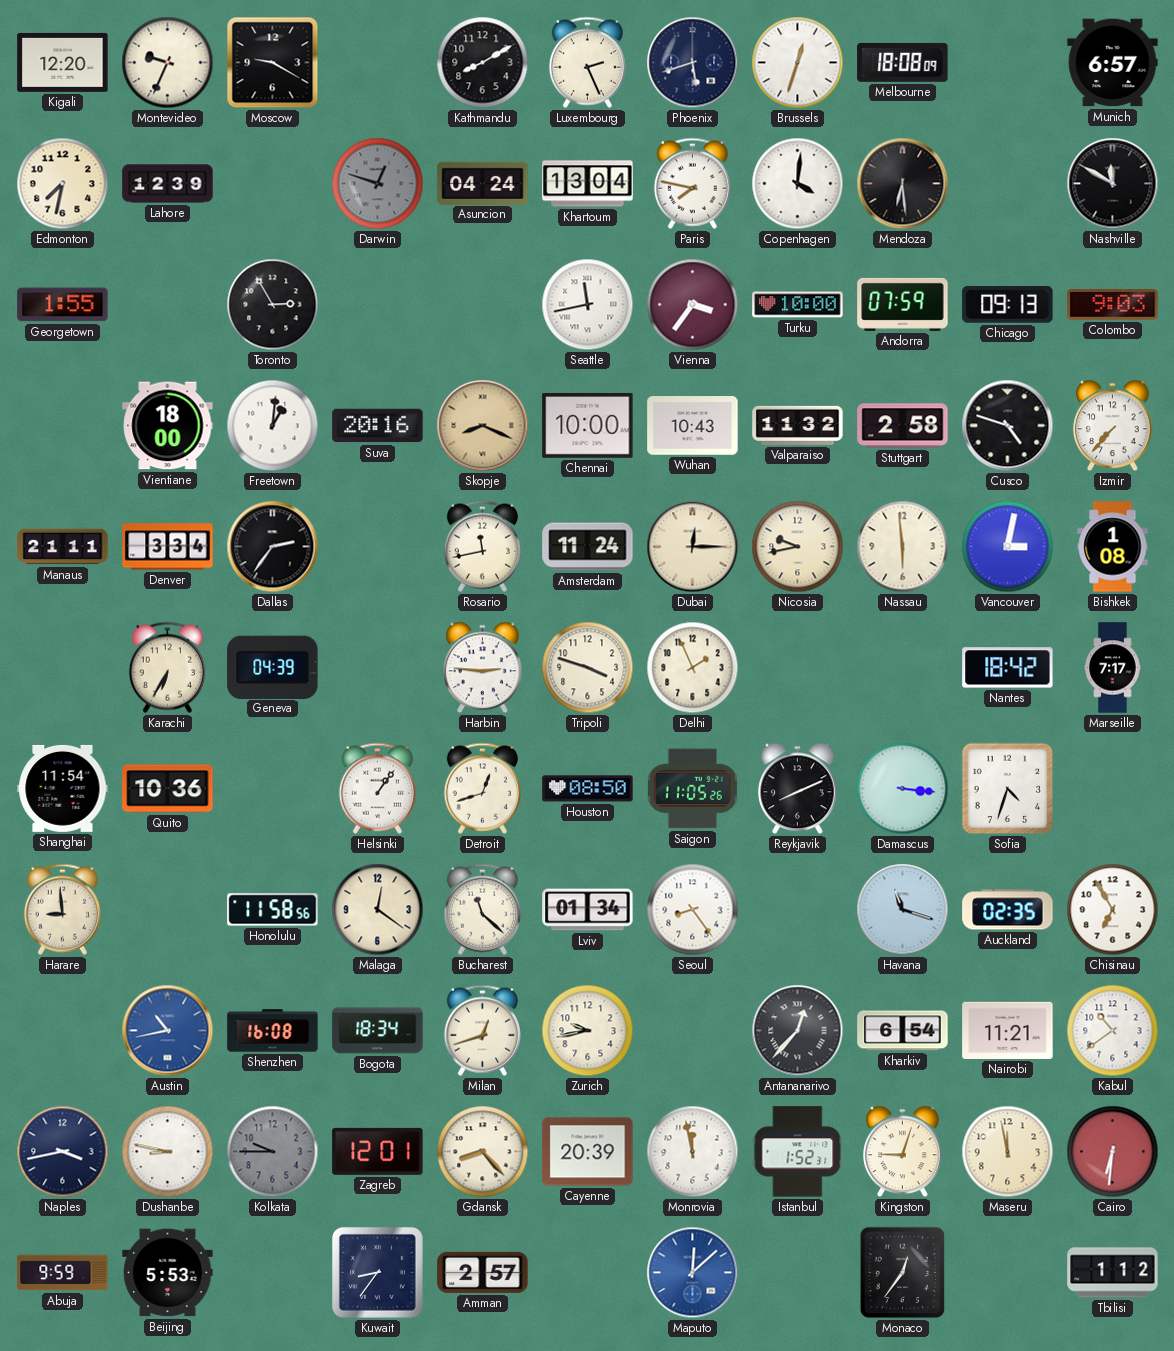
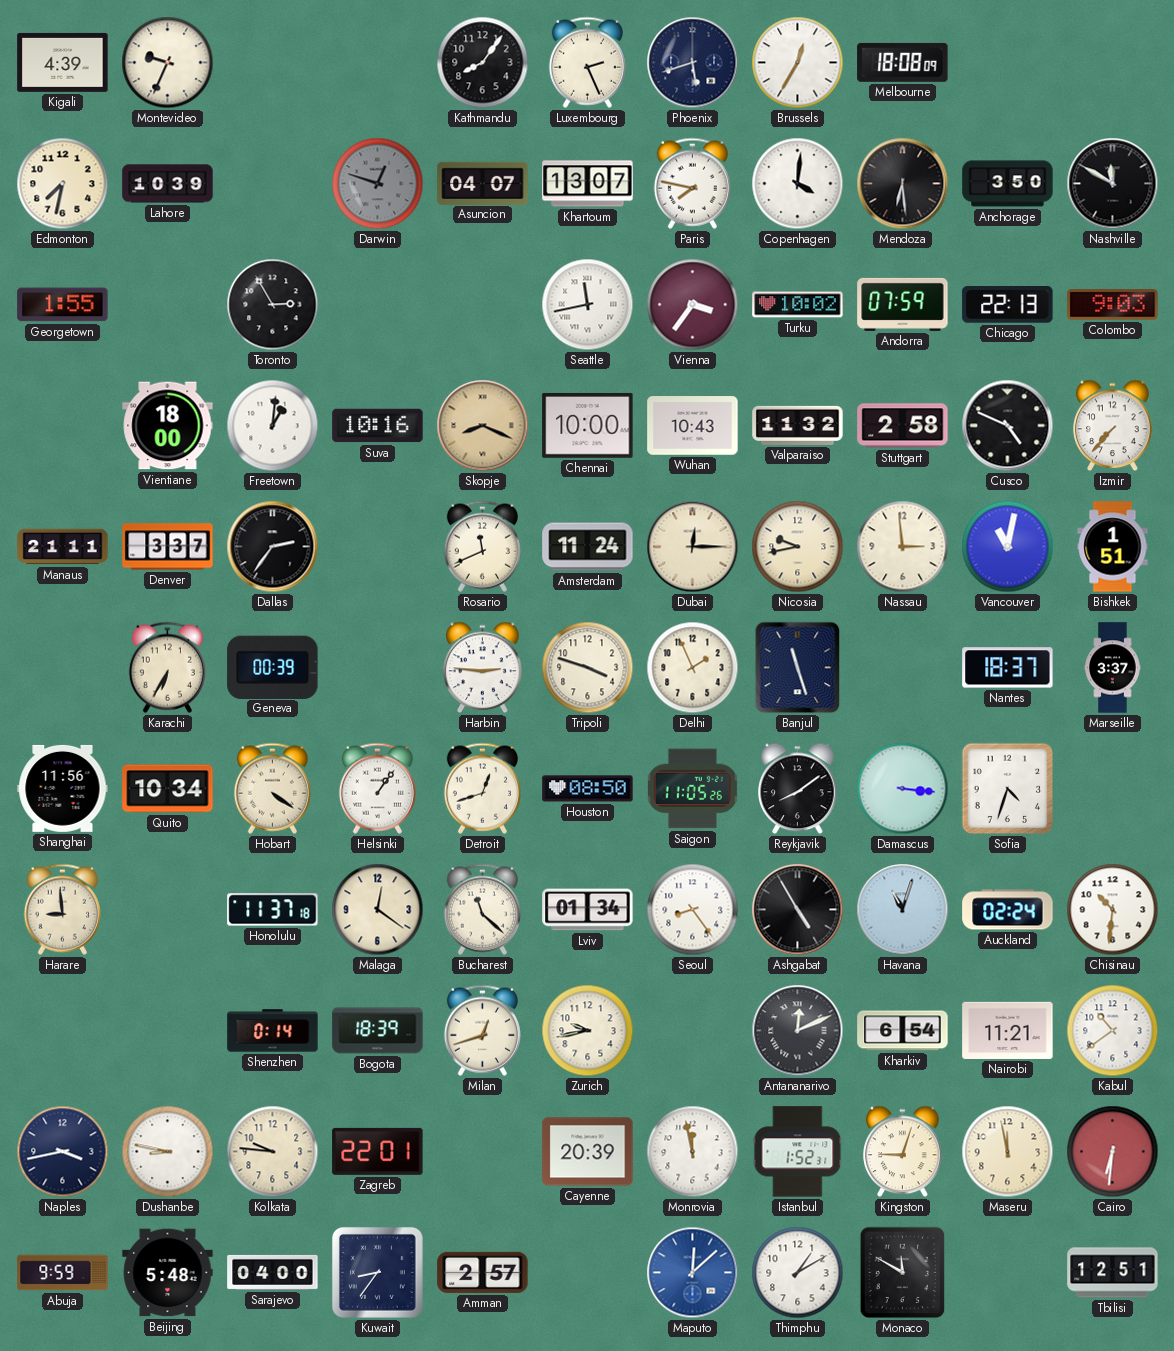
Kigali: 12:20 -> 4:39 (63, 62)
Moscow: 9:20 -> none (273, 63)
Kathmandu: 8:10 -> 8:06 (483, 63)
Brussels: 12:33 -> 12:35 (798, 63)
Munich: 6:57 -> none (1113, 63)
Lahore: 12:39 -> 10:39 (168, 184)
Asuncion: 04:24 -> 04:07 (483, 183)
Khartoum: 13:04 -> 13:07 (588, 184)
Anchorage: none -> 3:50 (1008, 184)
Turku: 10:00 -> 10:02 (798, 305)
Chicago: 09:13 -> 22:13 (1008, 305)
Suva: 20:16 -> 10:16 (378, 426)
Cusco: 4:48 -> 4:49 (1008, 426)
Denver: 3:34 -> 3:37 (168, 547)
Rosario: 11:43 -> 11:41 (482, 546)
Nassau: 5:59 -> 2:59 (903, 547)
Vancouver: 3:02 -> 11:02 (1008, 547)
Bishkek: 1:08 -> 1:51 (1113, 547)
Geneva: 04:39 -> 00:39 (273, 667)
Banjul: none -> 11:27 (798, 668)
Nantes: 18:42 -> 18:37 (1008, 668)
Marseille: 7:17 -> 3:37 (1113, 668)
Shanghai: 11:54 -> 11:56 (63, 788)
Quito: 10:36 -> 10:34 (168, 789)
Hobart: none -> 4:21 (272, 788)
Reykjavik: 8:11 -> 8:09 (798, 789)
Honolulu: 11:58 -> 11:37 (273, 910)
Ashgabat: none -> 4:55 (798, 910)
Havana: 11:18 -> 11:03 (903, 910)
Auckland: 02:35 -> 02:24 (1008, 910)
Chisinau: 6:55 -> 10:31 (1113, 910)
Austin: 10:43 -> none (168, 1031)
Shenzhen: 16:08 -> 0:14 (273, 1031)
Bogota: 18:34 -> 18:39 (378, 1031)
Antananarivo: 12:37 -> 12:11 (798, 1031)
Kolkata: 9:45 -> 9:46 (273, 1152)
Kolkata dial: grey -> cream (273, 1152)
Zagreb: 12:01 -> 22:01 (378, 1151)
Gdansk: 8:23 -> none (483, 1152)
Beijing: 5:53 -> 5:48 (168, 1273)
Sarajevo: none -> 04:00 (273, 1272)
Thimphu: none -> 1:10 (798, 1273)
Monaco: 12:36 -> 11:50 (903, 1273)
Tbilisi: 1:12 -> 12:51 (1113, 1273)
